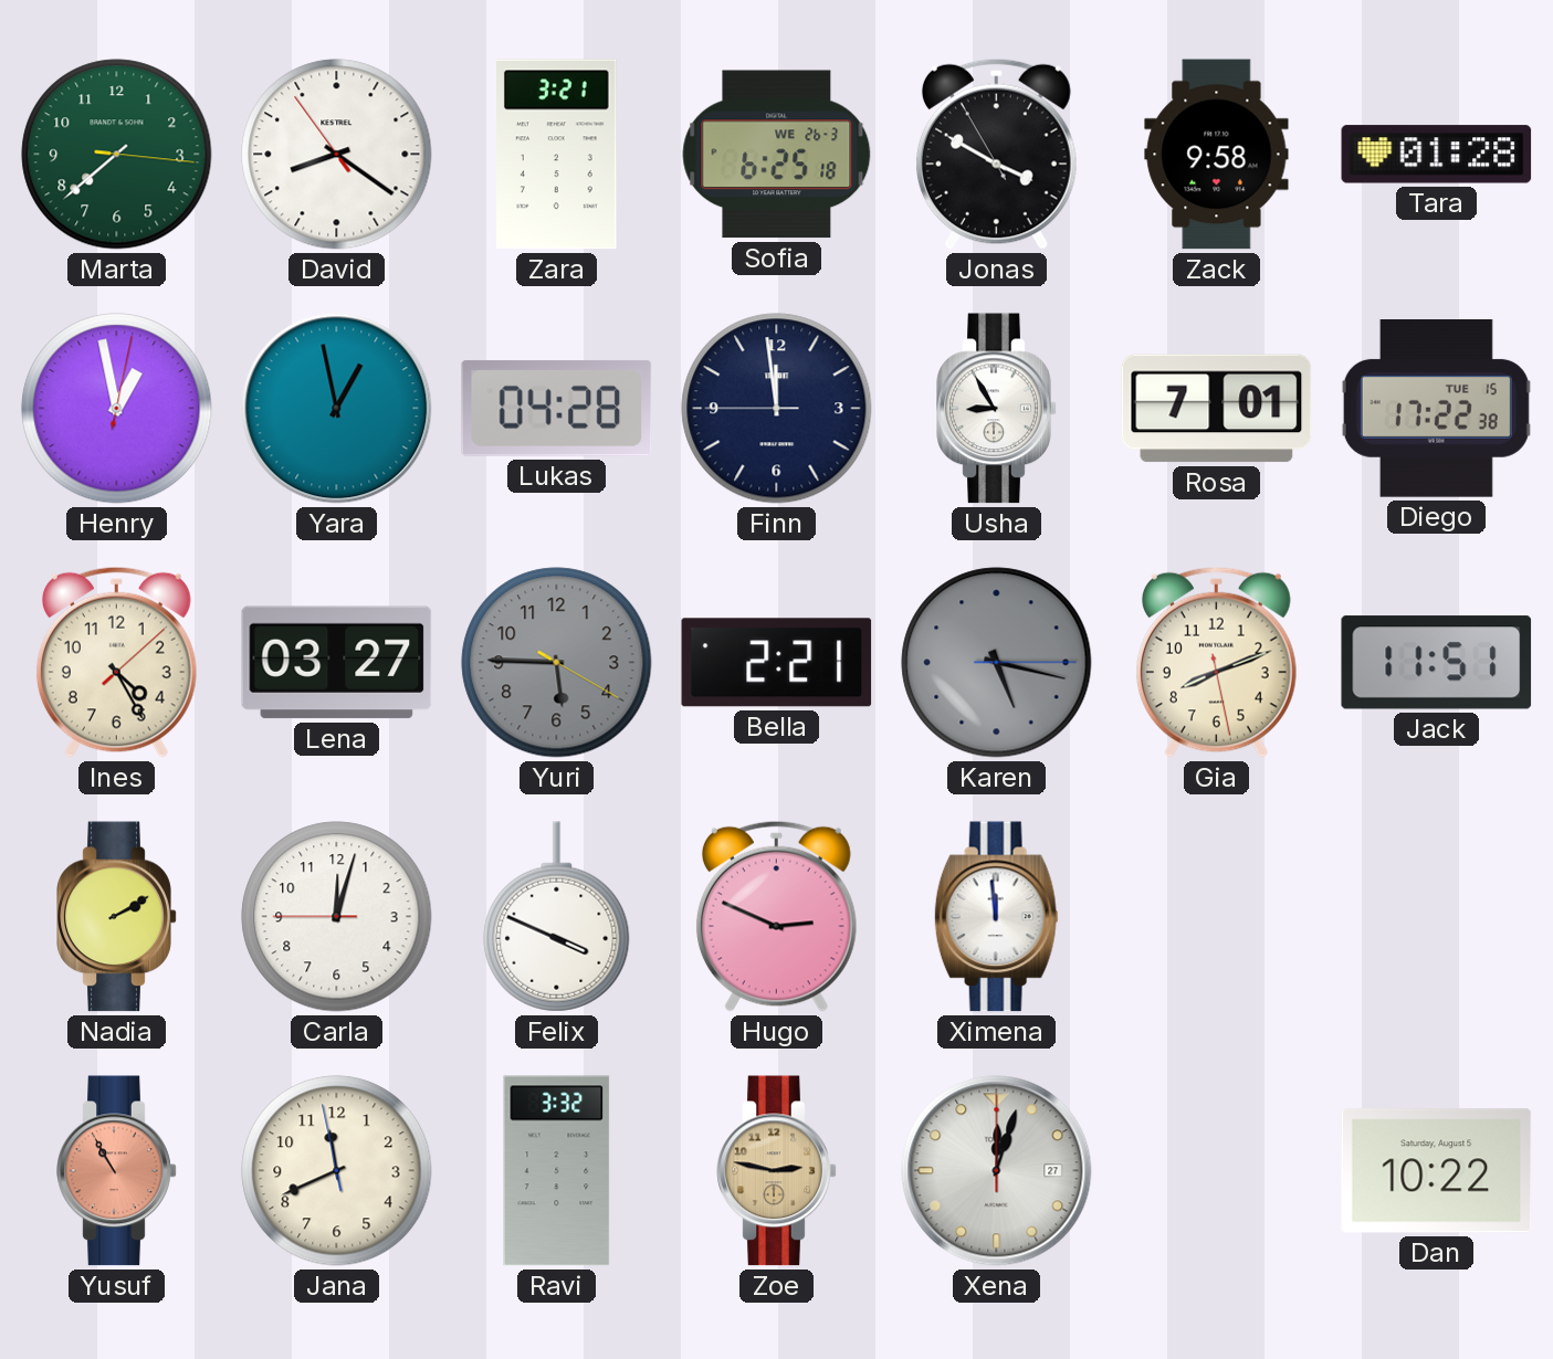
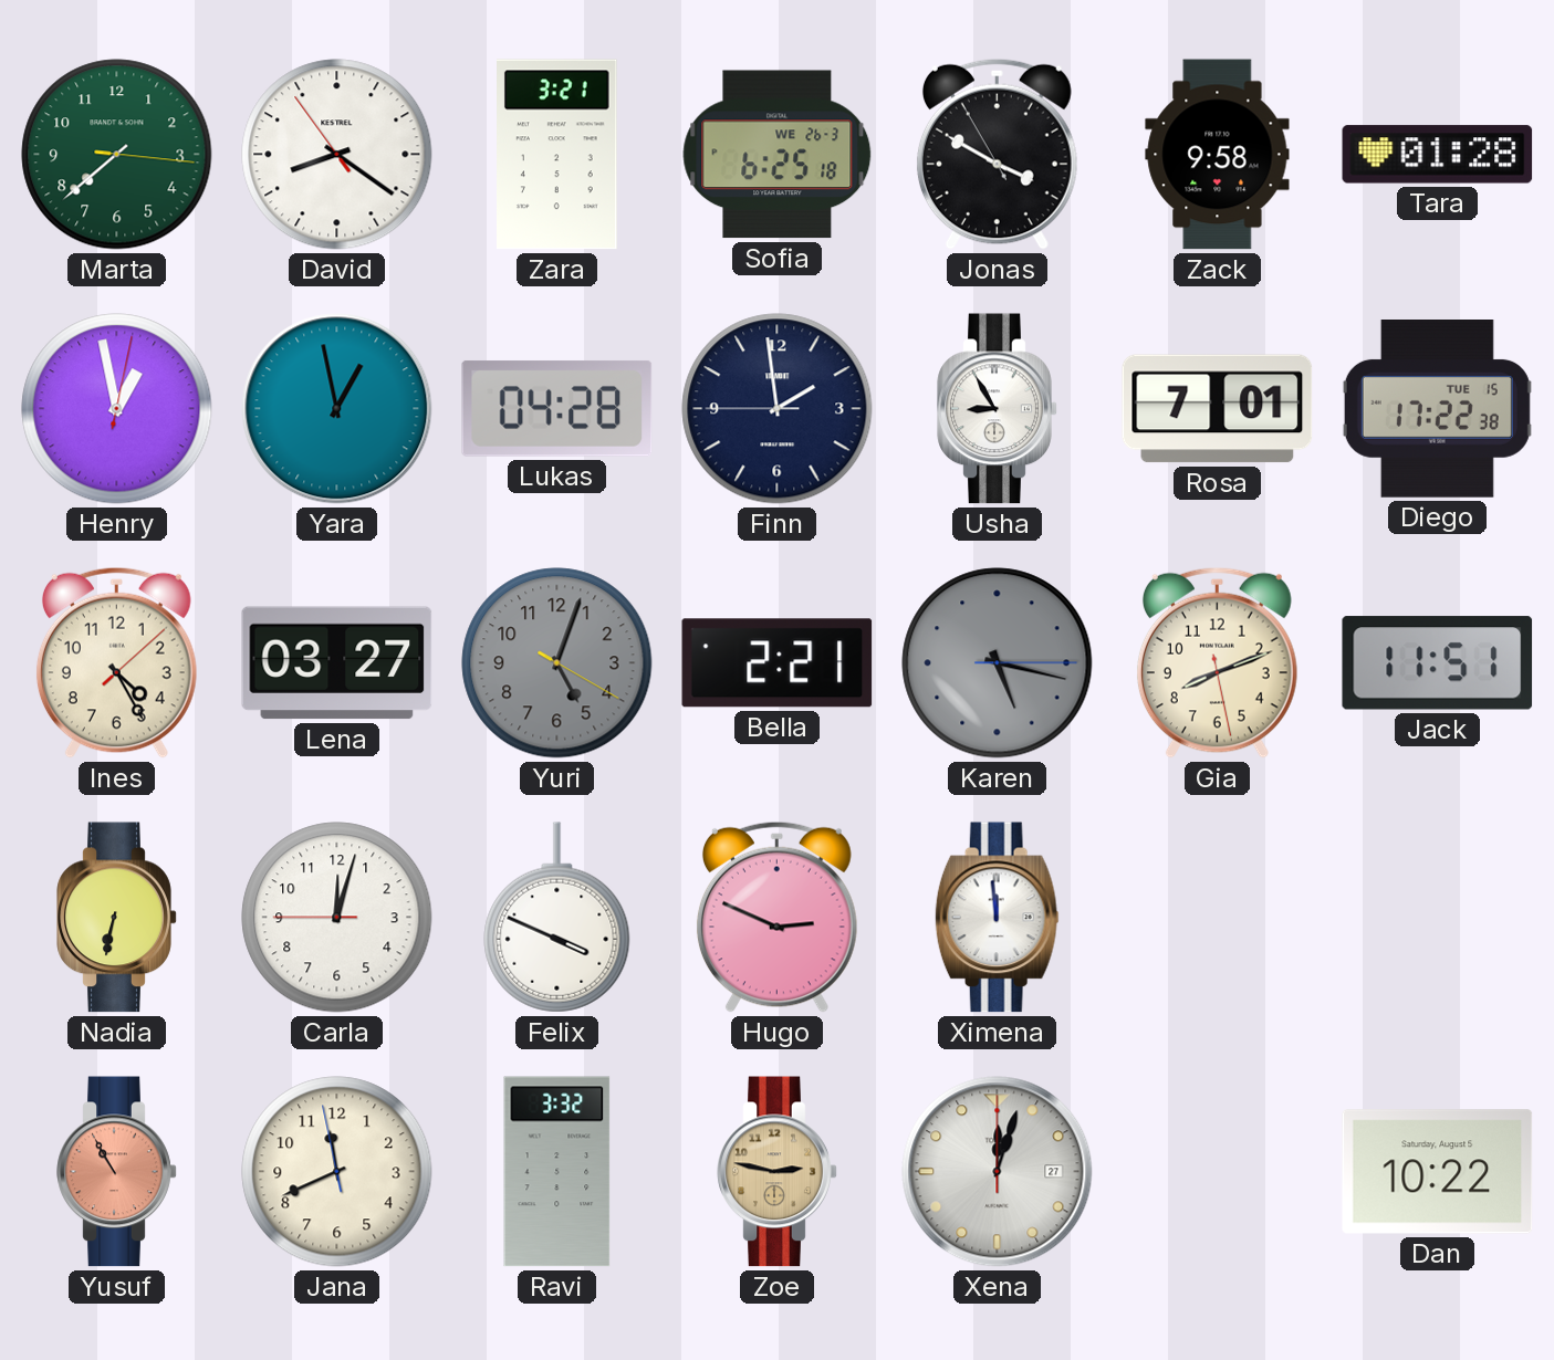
Finn: 11:58 -> 1:58 (778, 409)
Yuri: 5:45 -> 5:03 (557, 663)
Nadia: 2:10 -> 6:32 (117, 918)
